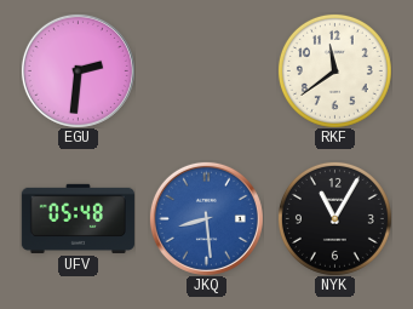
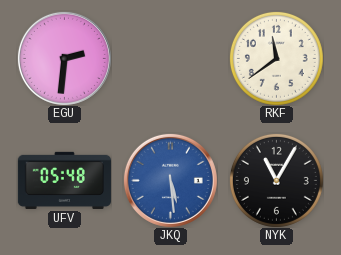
JKQ: 8:29 -> 5:29 (170, 180)
